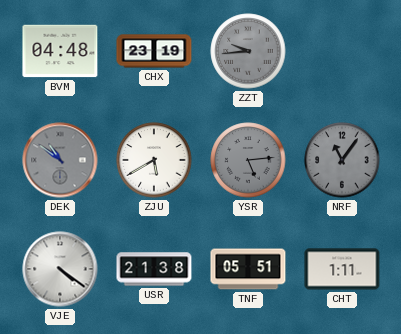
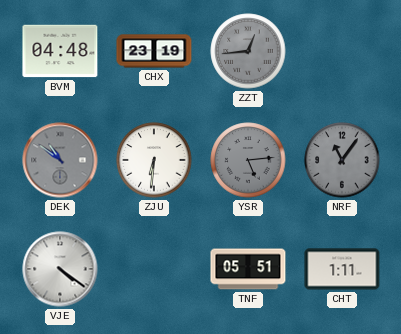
ZZT: 9:44 -> 12:44 (248, 51)
ZJU: 5:40 -> 6:31 (154, 160)
USR: 21:38 -> none (154, 269)
